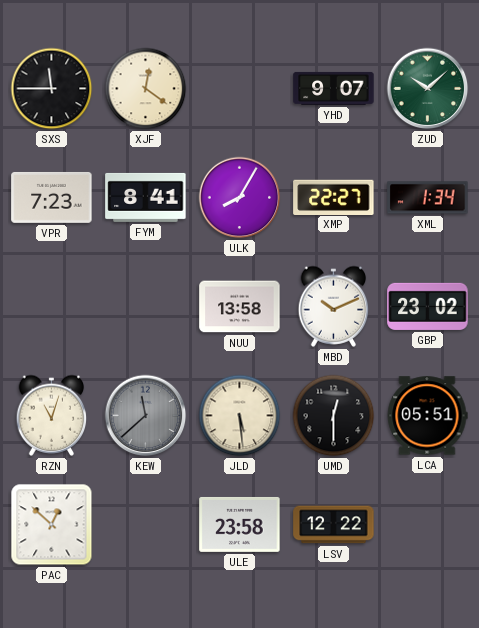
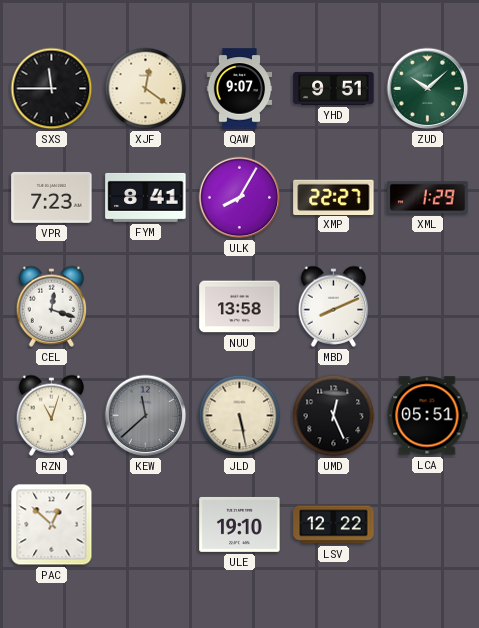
QAW: none -> 9:07 (240, 89)
YHD: 9:07 -> 9:51 (334, 88)
XML: 1:34 -> 1:29 (428, 198)
CEL: none -> 12:18 (52, 306)
MBD: 10:11 -> 8:11 (334, 306)
GBP: 23:02 -> none (428, 306)
JLD: 5:29 -> 5:28 (240, 416)
UMD: 12:30 -> 12:26 (334, 416)
ULE: 23:58 -> 19:10 (240, 524)
